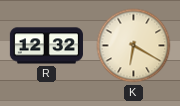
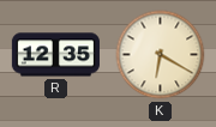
R: 12:32 -> 12:35 (55, 55)
